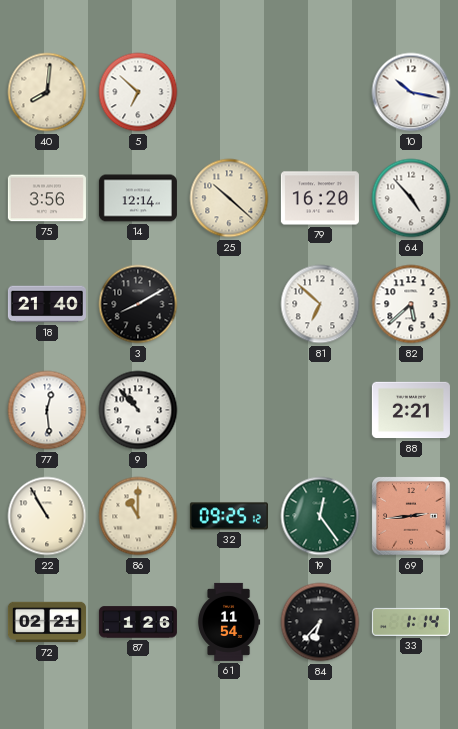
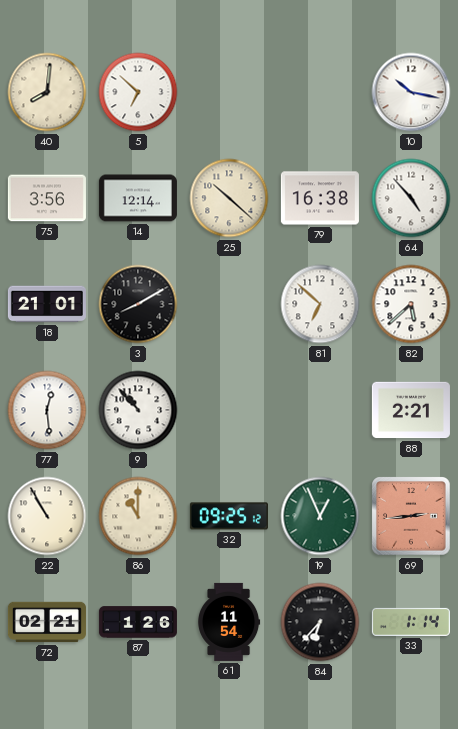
79: 16:20 -> 16:38 (320, 198)
18: 21:40 -> 21:01 (47, 304)
19: 12:24 -> 12:56 (320, 516)
